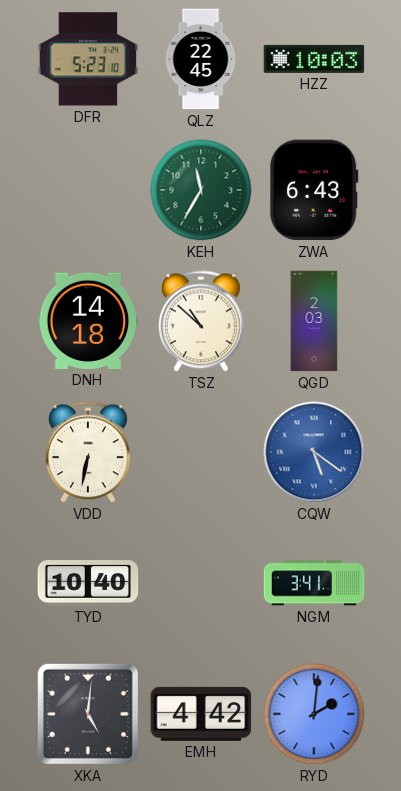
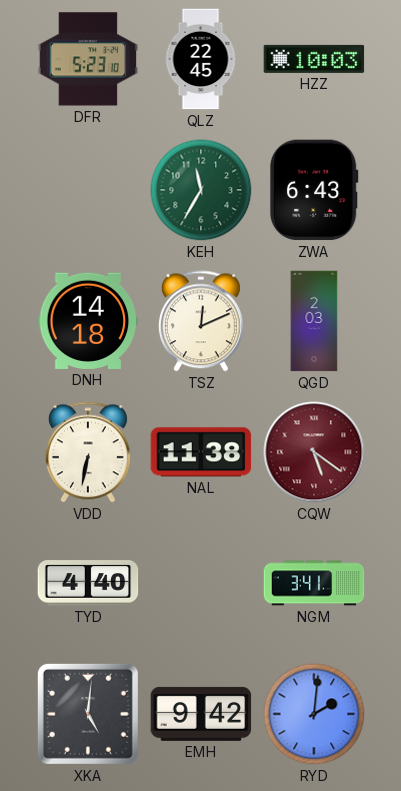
TSZ: 10:52 -> 12:11 (201, 321)
NAL: none -> 11:38 (201, 452)
CQW dial: blue -> burgundy (314, 452)
TYD: 10:40 -> 4:40 (88, 583)
EMH: 4:42 -> 9:42 (201, 714)
